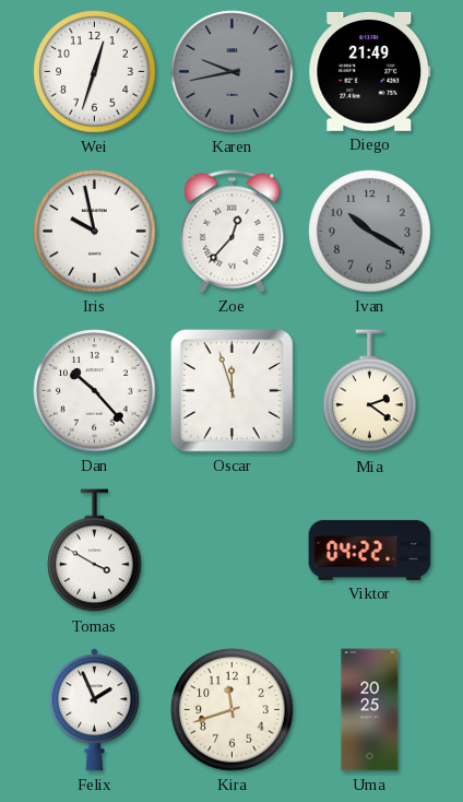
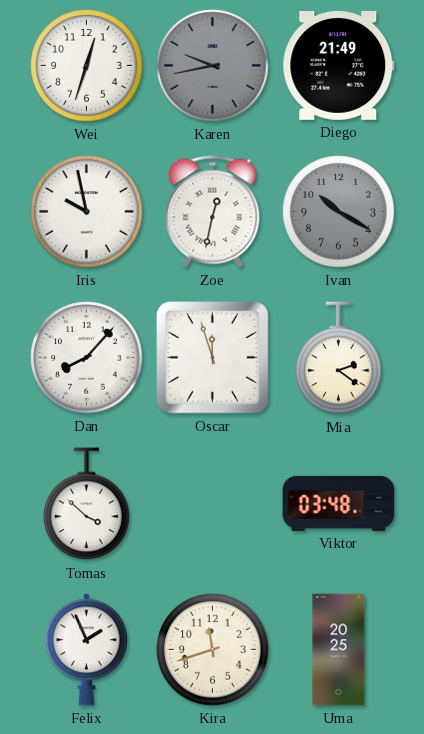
Zoe: 12:37 -> 12:32 (213, 212)
Dan: 10:23 -> 8:07 (87, 358)
Tomas: 3:50 -> 3:52 (87, 504)
Viktor: 04:22 -> 03:48 (339, 503)
